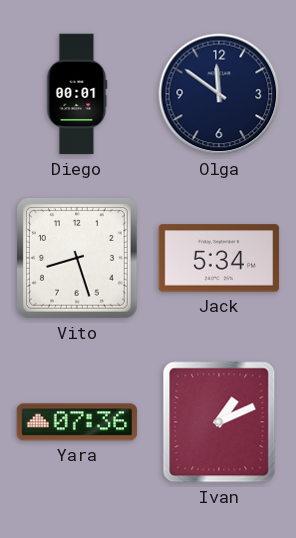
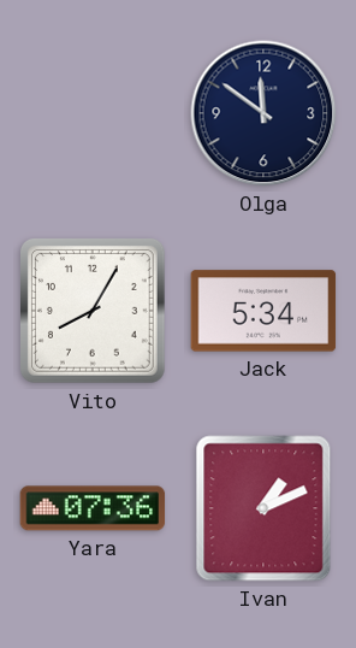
Diego: 00:01 -> none (77, 94)
Vito: 8:27 -> 8:05 (94, 312)
